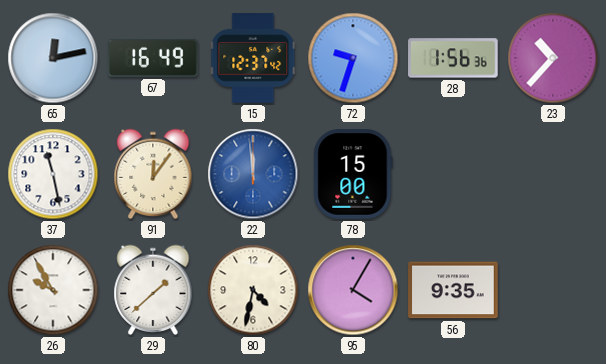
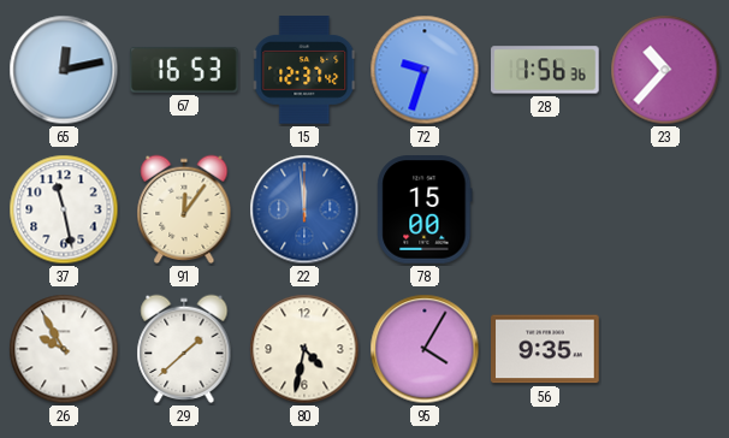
67: 16:49 -> 16:53 (185, 70)
